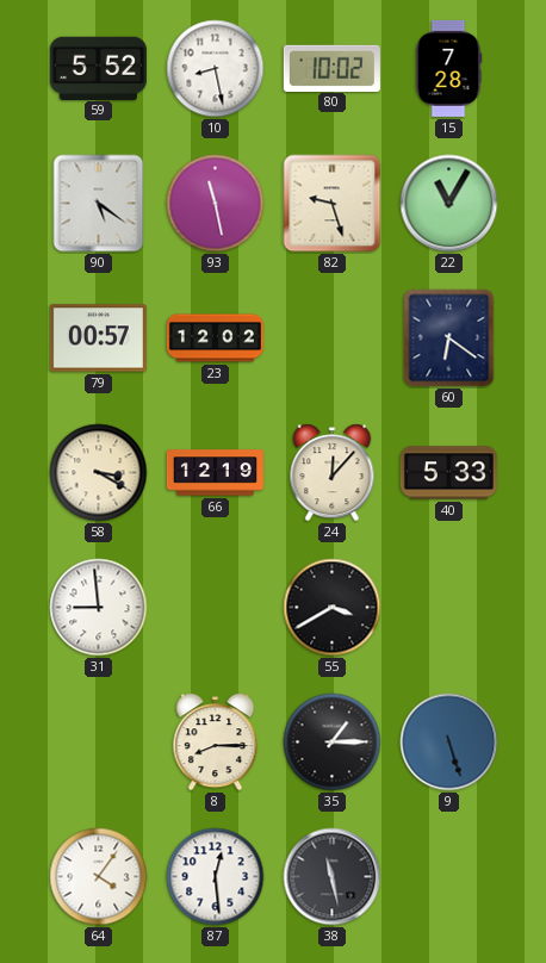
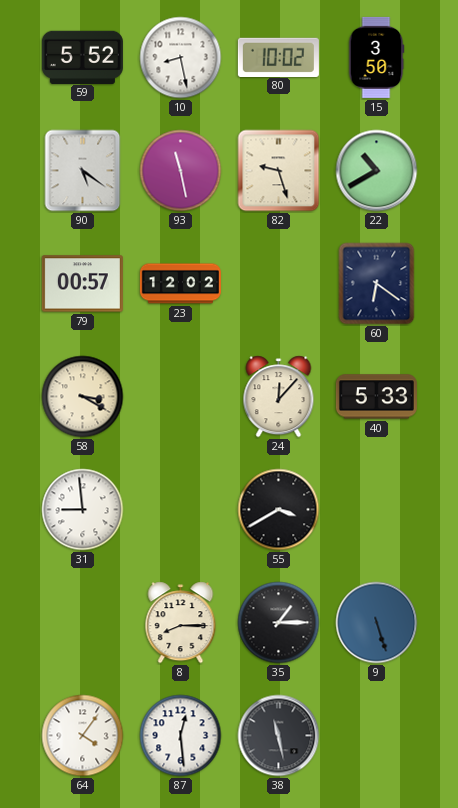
15: 7:28 -> 3:50 (376, 57)
22: 11:05 -> 10:40 (377, 171)
66: 12:19 -> none (215, 473)
